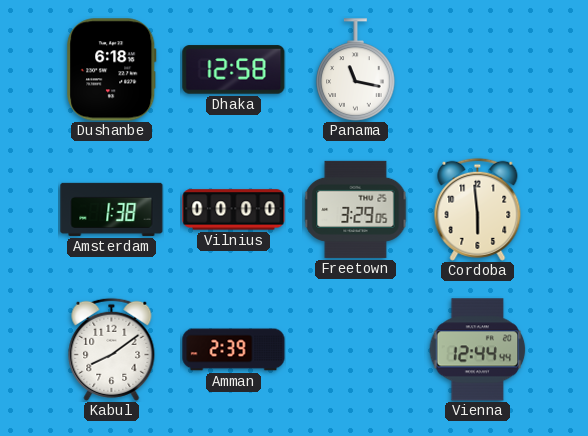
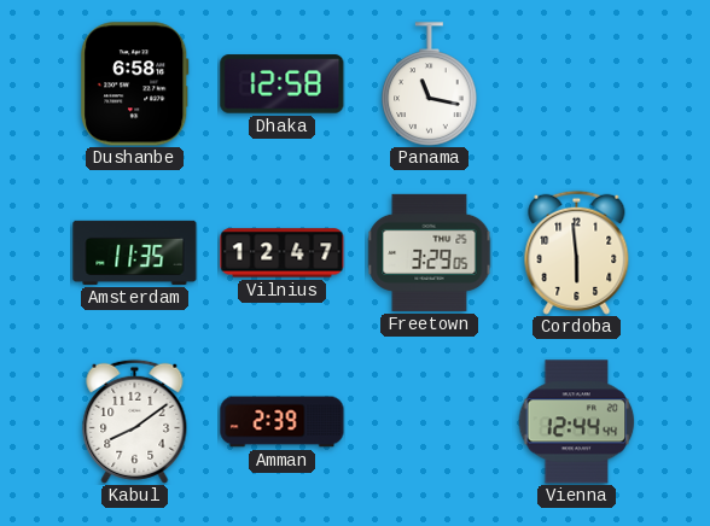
Dushanbe: 6:18 -> 6:58 (135, 84)
Amsterdam: 1:38 -> 11:35 (135, 252)
Vilnius: 00:00 -> 12:47 (283, 253)
